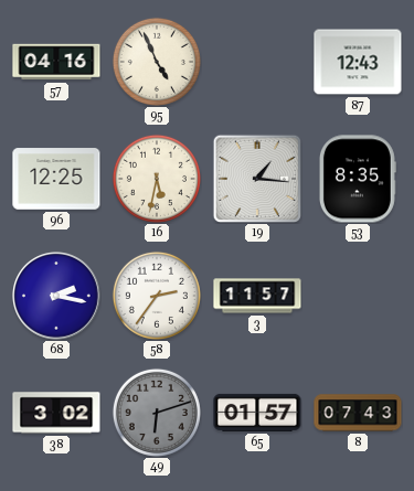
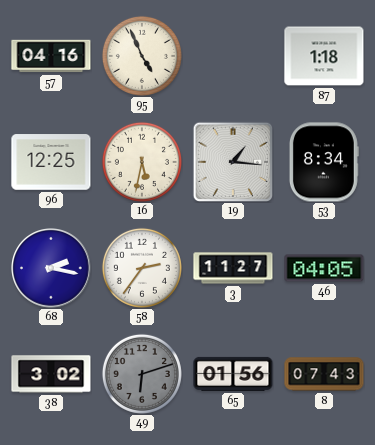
87: 12:43 -> 1:18 (324, 56)
53: 8:35 -> 8:34 (324, 162)
3: 11:57 -> 11:27 (233, 268)
46: none -> 04:05 (324, 268)
65: 01:57 -> 01:56 (233, 374)
